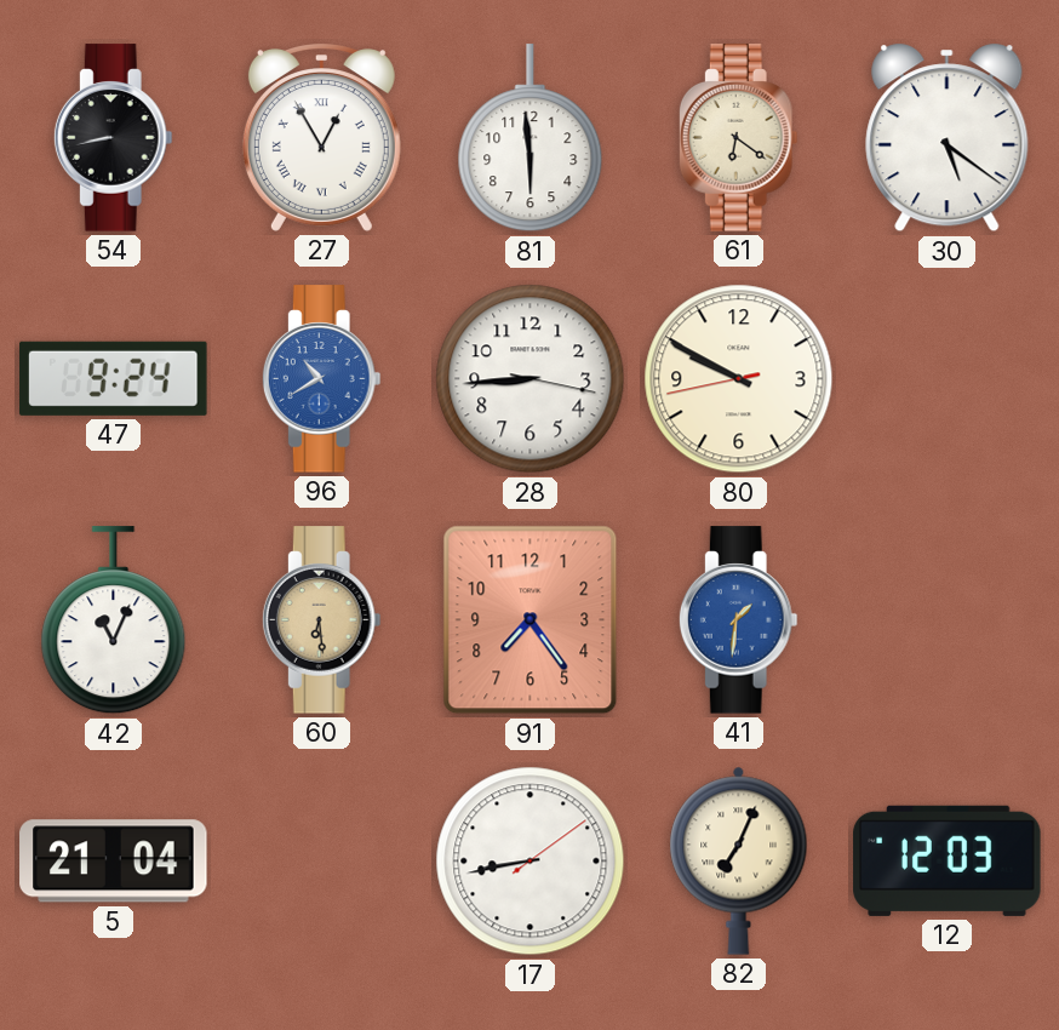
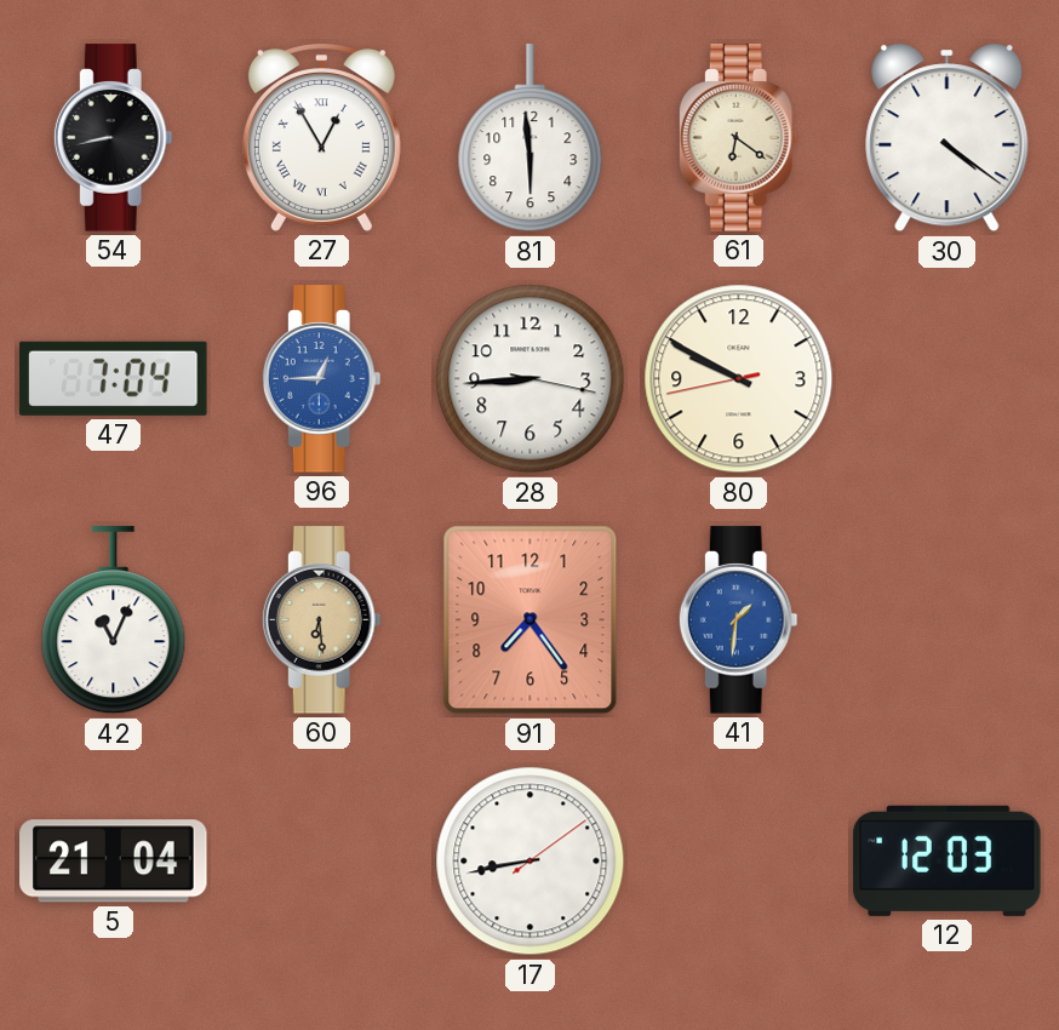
30: 5:21 -> 4:21 (948, 138)
47: 9:24 -> 7:04 (114, 378)
96: 10:40 -> 12:45 (321, 379)
82: 7:04 -> none (739, 860)
